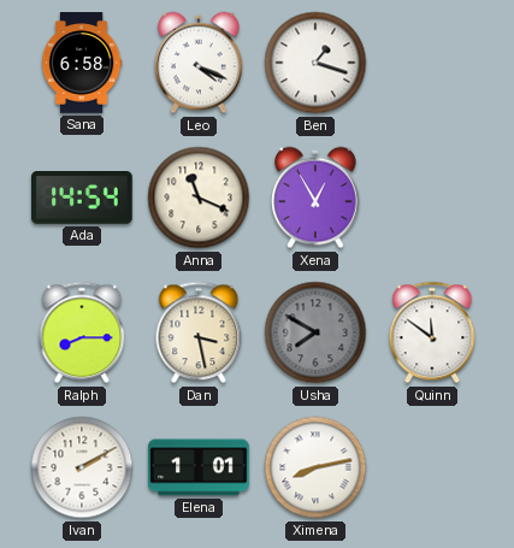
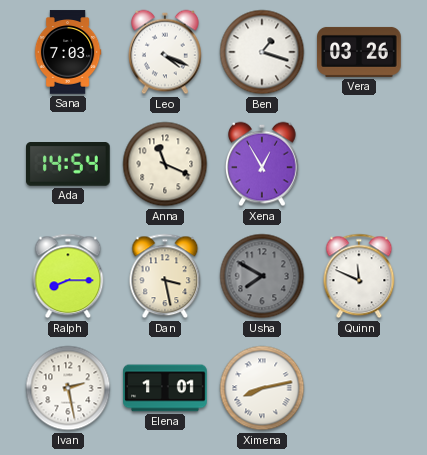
Sana: 6:58 -> 7:03 (68, 52)
Vera: none -> 03:26 (359, 52)
Quinn: 11:51 -> 11:49 (359, 276)
Ivan: 2:10 -> 2:28 (68, 388)
